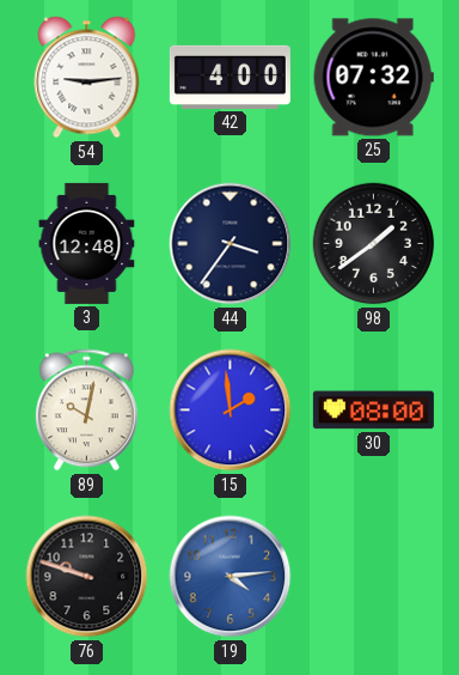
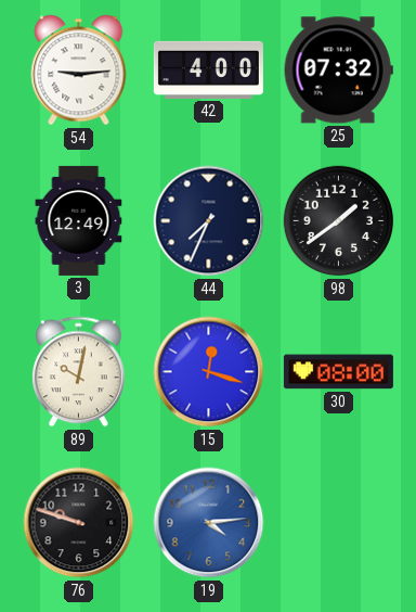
3: 12:48 -> 12:49 (79, 220)
44: 3:36 -> 7:34 (209, 221)
15: 1:59 -> 12:18 (209, 372)
